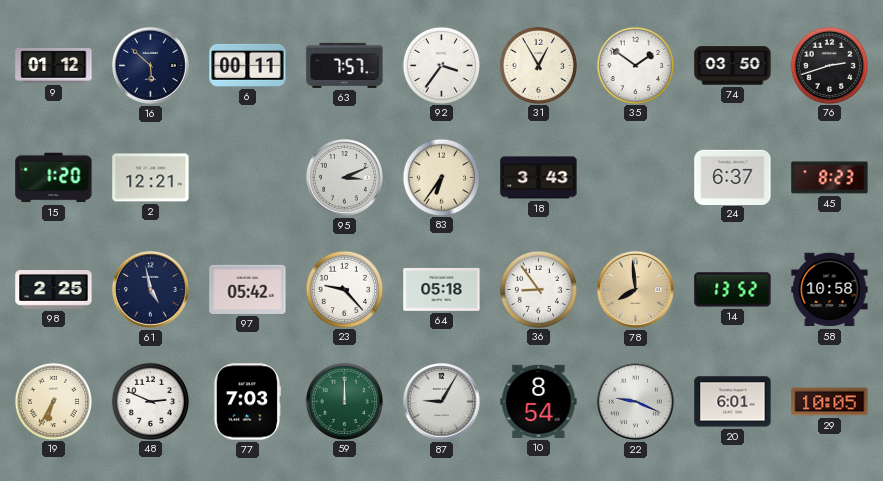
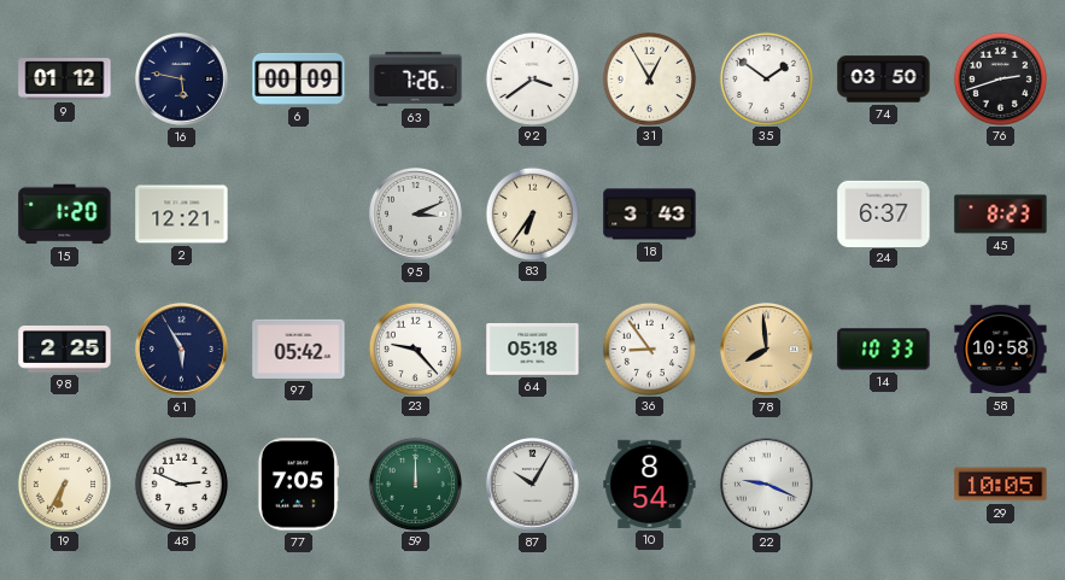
16: 5:52 -> 5:47 (181, 78)
6: 00:11 -> 00:09 (299, 78)
63: 7:57 -> 7:26 (416, 78)
92: 3:36 -> 3:39 (532, 78)
61: 4:58 -> 5:55 (181, 348)
14: 13:52 -> 10:33 (884, 350)
77: 7:03 -> 7:05 (297, 485)
87: 9:05 -> 10:05 (532, 484)
20: 6:01 -> none (733, 402)
